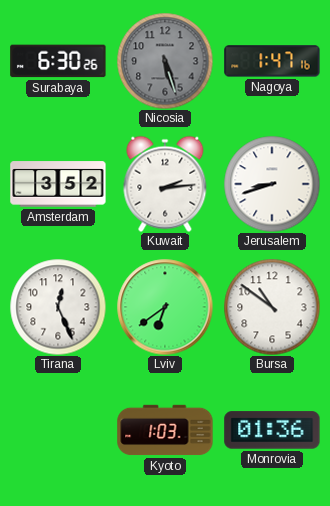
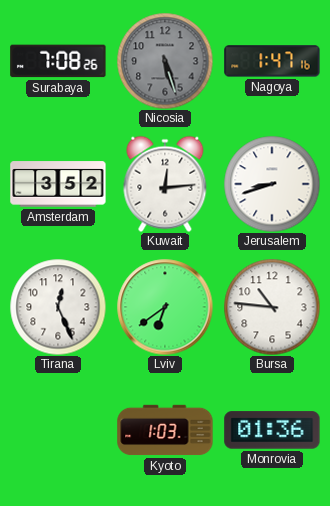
Surabaya: 6:30 -> 7:08 (58, 61)
Kuwait: 2:14 -> 12:14 (165, 184)
Bursa: 10:51 -> 10:46 (272, 307)
